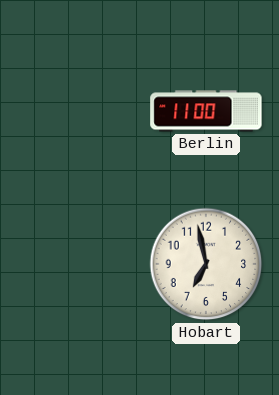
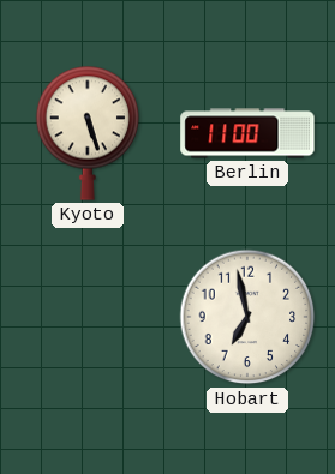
Kyoto: none -> 5:27 (88, 133)
